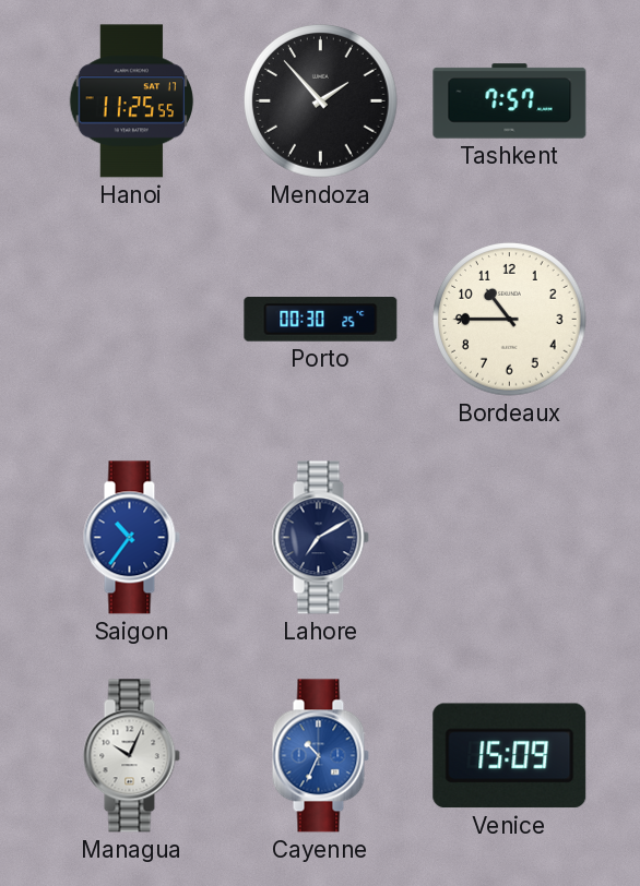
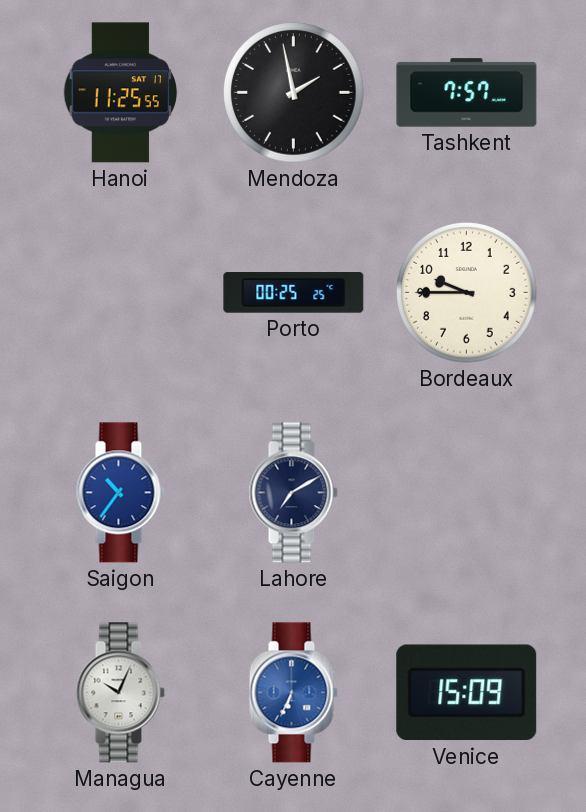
Mendoza: 1:53 -> 1:58 (294, 93)
Porto: 00:30 -> 00:25 (294, 293)
Bordeaux: 10:45 -> 9:45 (467, 293)
Cayenne: 10:34 -> 6:34 (293, 693)
